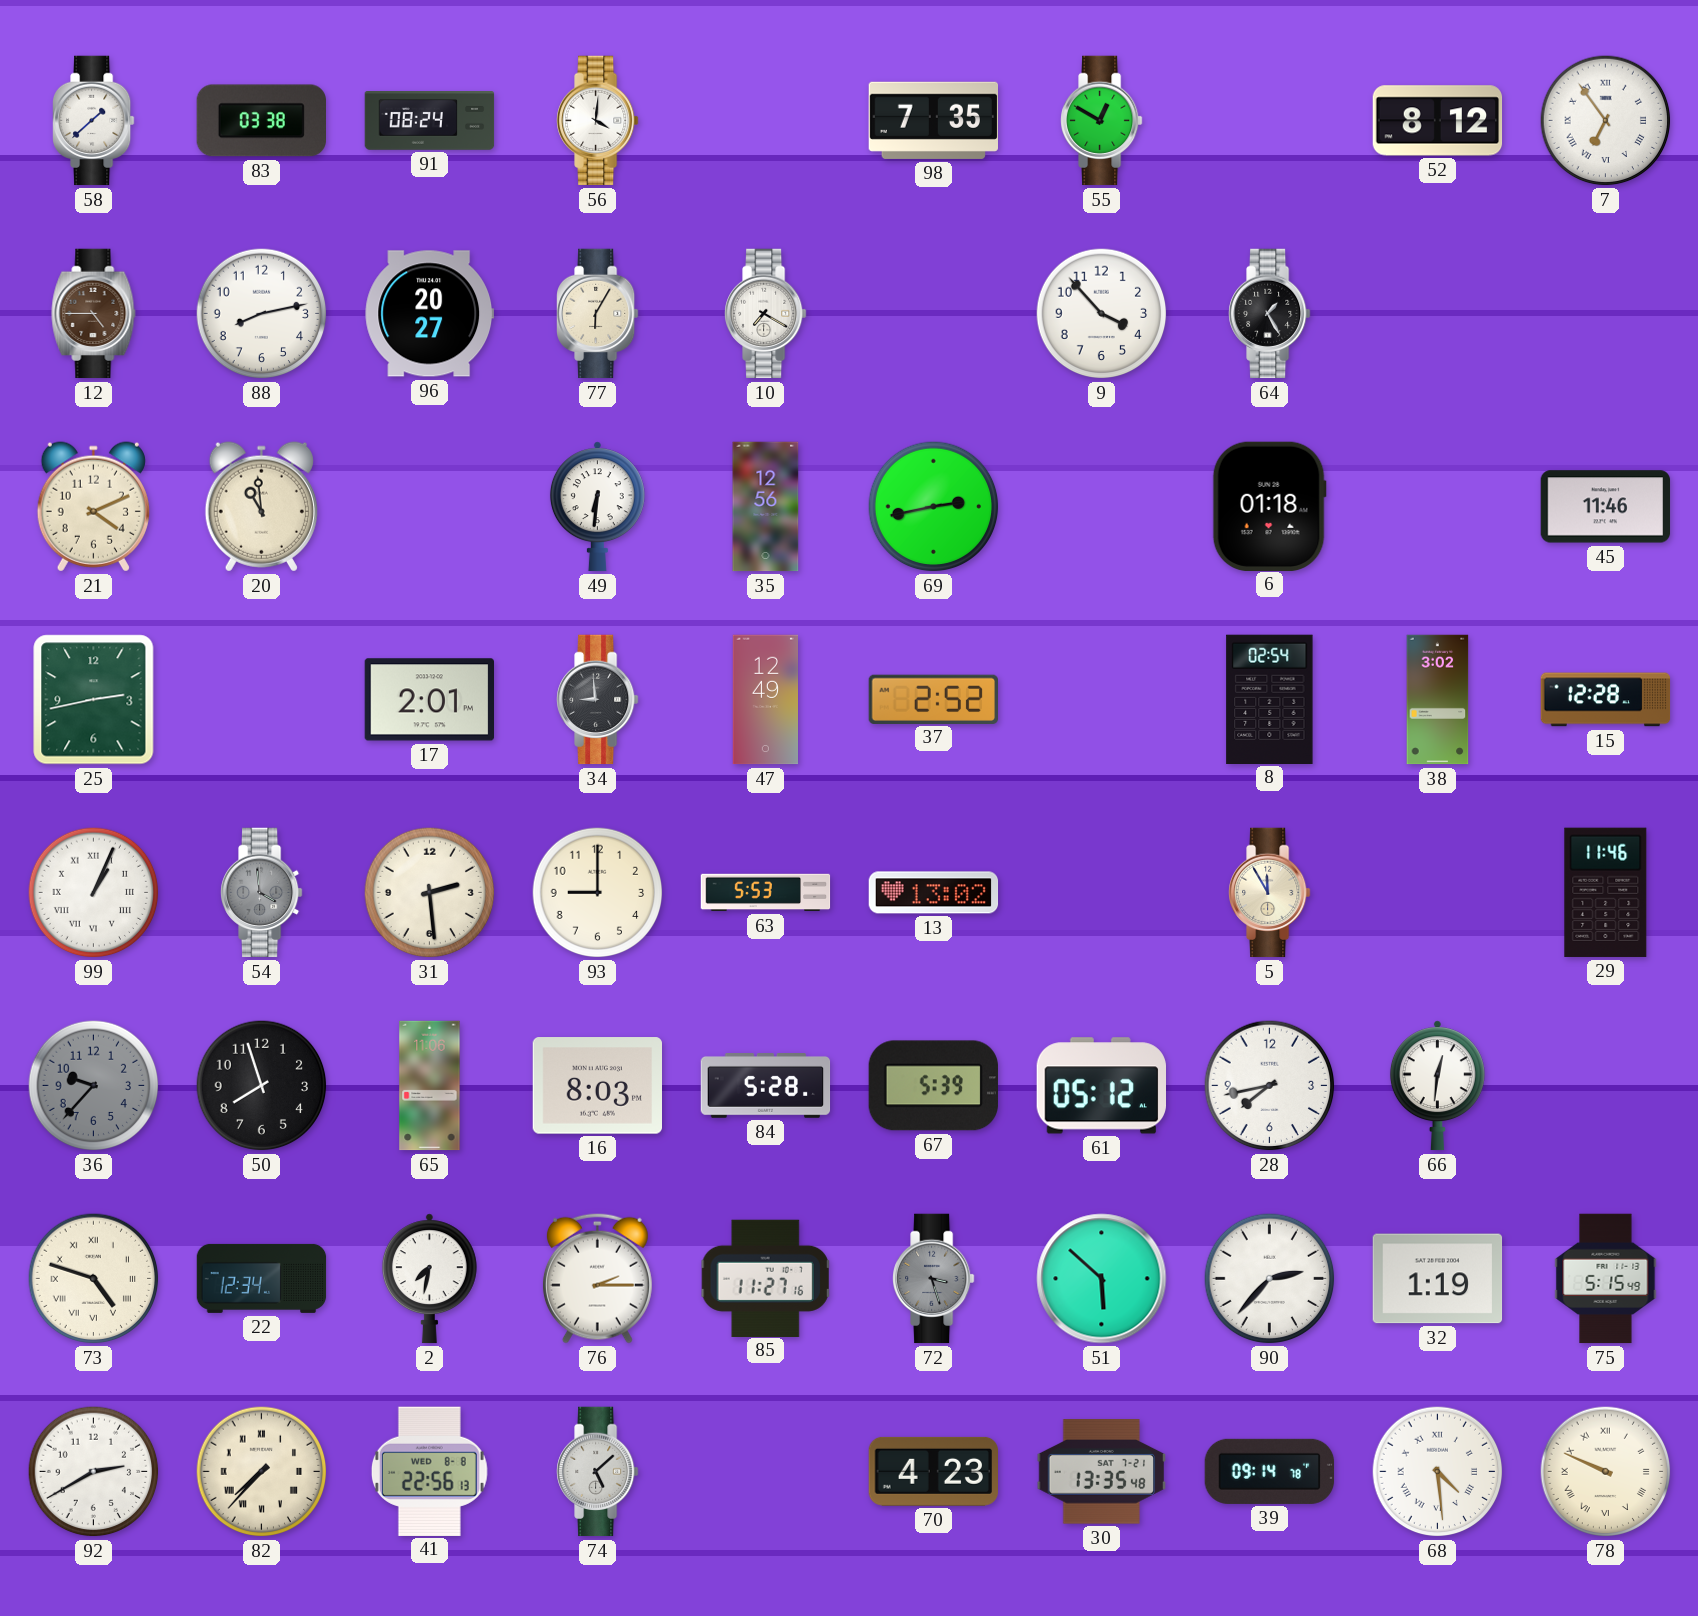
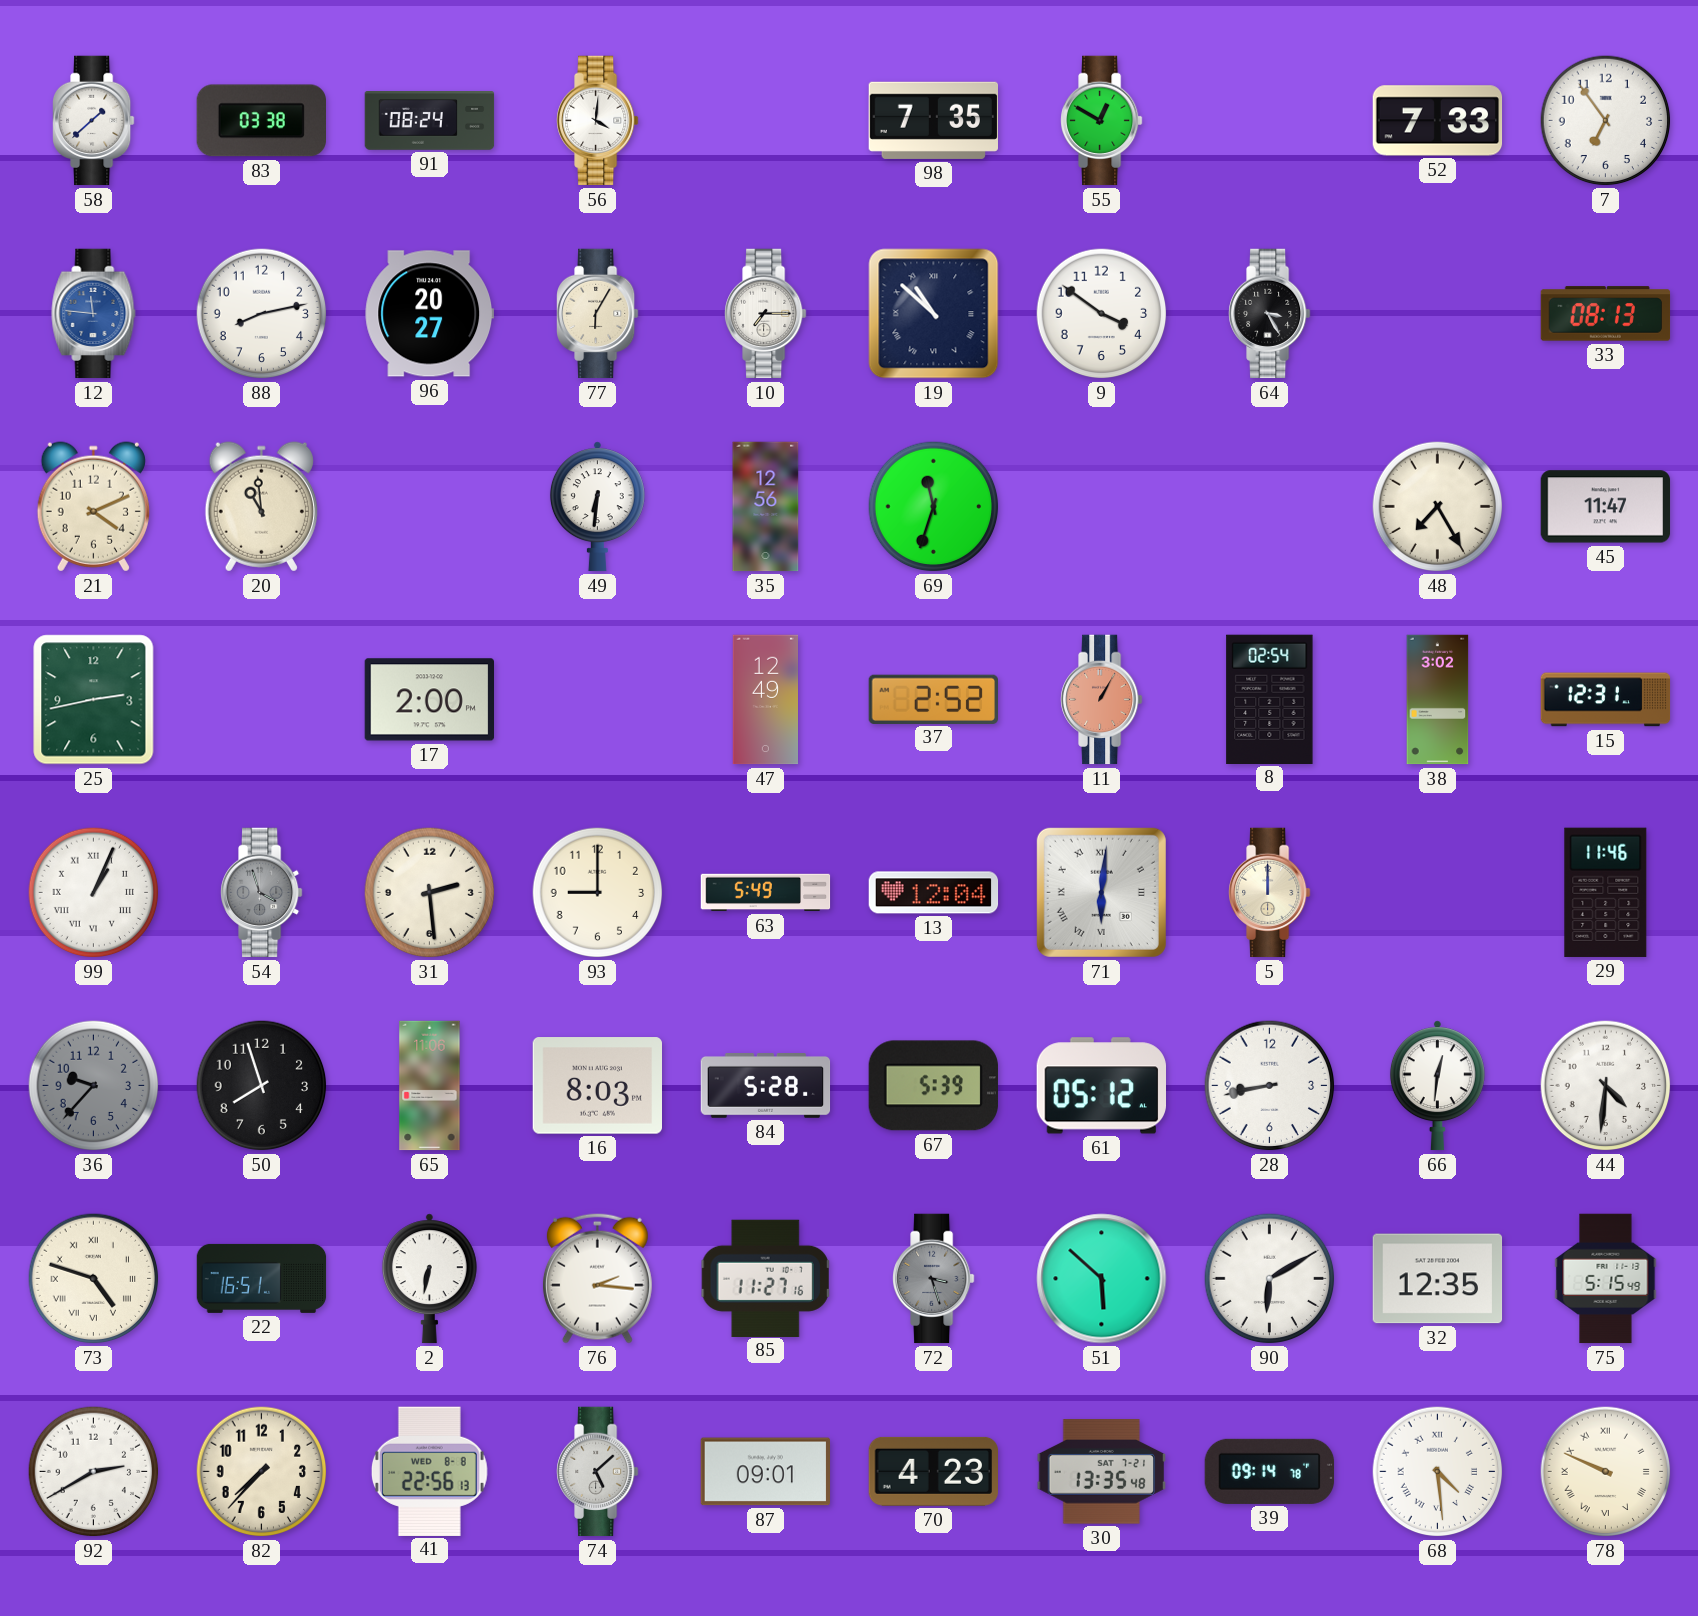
52: 8:12 -> 7:33 (1438, 121)
7 numerals: Roman -> Arabic (1606, 121)
12: 4:45 -> 11:46 (94, 314)
12 dial: brown -> blue (94, 314)
10: 7:20 -> 7:15 (766, 314)
19: none -> 10:52 (934, 314)
9: 3:53 -> 3:51 (1102, 314)
64: 1:25 -> 3:25 (1270, 314)
33: none -> 08:13 (1606, 314)
69: 2:43 -> 11:33 (934, 507)
6: 01:18 -> none (1269, 506)
48: none -> 7:25 (1438, 507)
45: 11:46 -> 11:47 (1606, 507)
17: 2:01 -> 2:00 (430, 700)
34: 8:59 -> none (598, 700)
11: none -> 1:05 (1102, 700)
15: 12:28 -> 12:31 (1606, 700)
54: 3:59 -> 3:57 (262, 893)
63: 5:53 -> 5:49 (766, 893)
13: 13:02 -> 12:04 (934, 893)
71: none -> 6:01 (1101, 892)
5: 11:55 -> 12:00 (1270, 893)
28: 7:43 -> 8:43 (1270, 1086)
44: none -> 4:31 (1606, 1086)
22: 12:34 -> 16:51 (262, 1278)
2: 7:32 -> 6:32 (429, 1279)
76: 2:15 -> 2:16 (597, 1278)
90: 2:37 -> 6:10 (1270, 1279)
32: 1:19 -> 12:35 (1438, 1279)
82 numerals: Roman -> Arabic (262, 1472)
87: none -> 09:01 (766, 1472)
